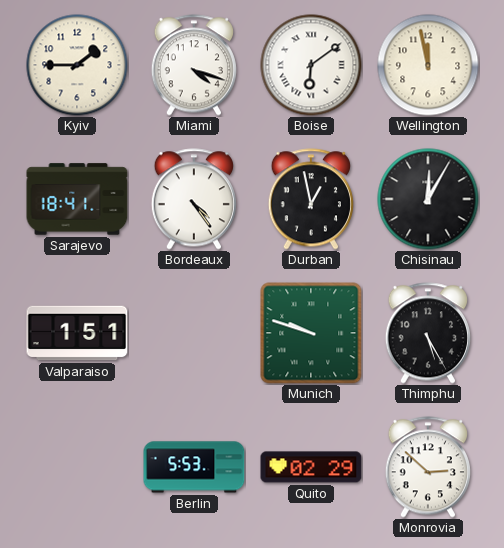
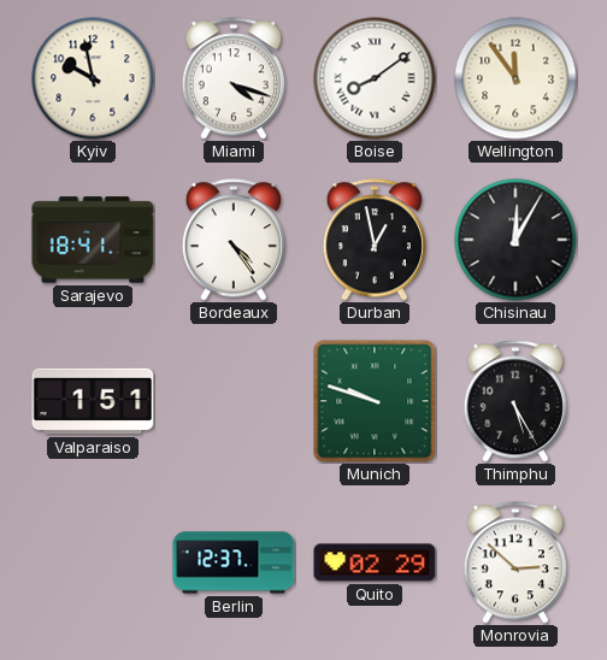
Kyiv: 1:45 -> 9:58 (93, 78)
Boise: 6:09 -> 8:09 (375, 78)
Wellington: 11:58 -> 11:54 (515, 78)
Berlin: 5:53 -> 12:37 (234, 562)
